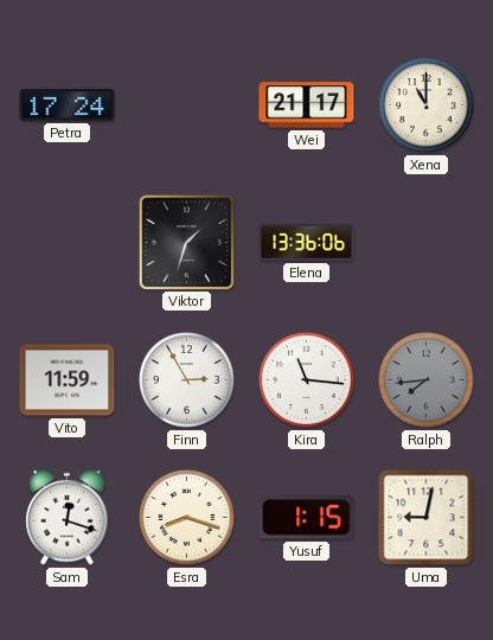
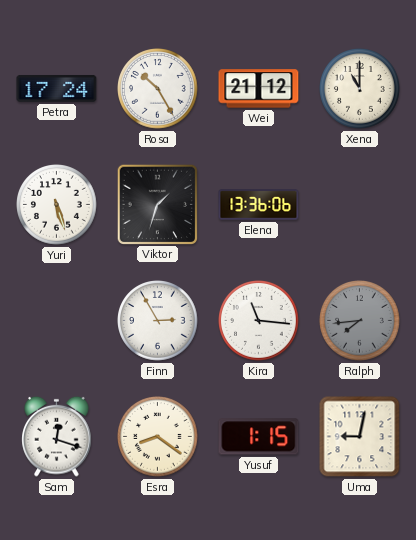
Rosa: none -> 10:25 (158, 89)
Wei: 21:17 -> 21:12 (259, 89)
Yuri: none -> 5:27 (57, 205)
Vito: 11:59 -> none (68, 380)
Esra: 8:18 -> 8:21 (158, 437)
